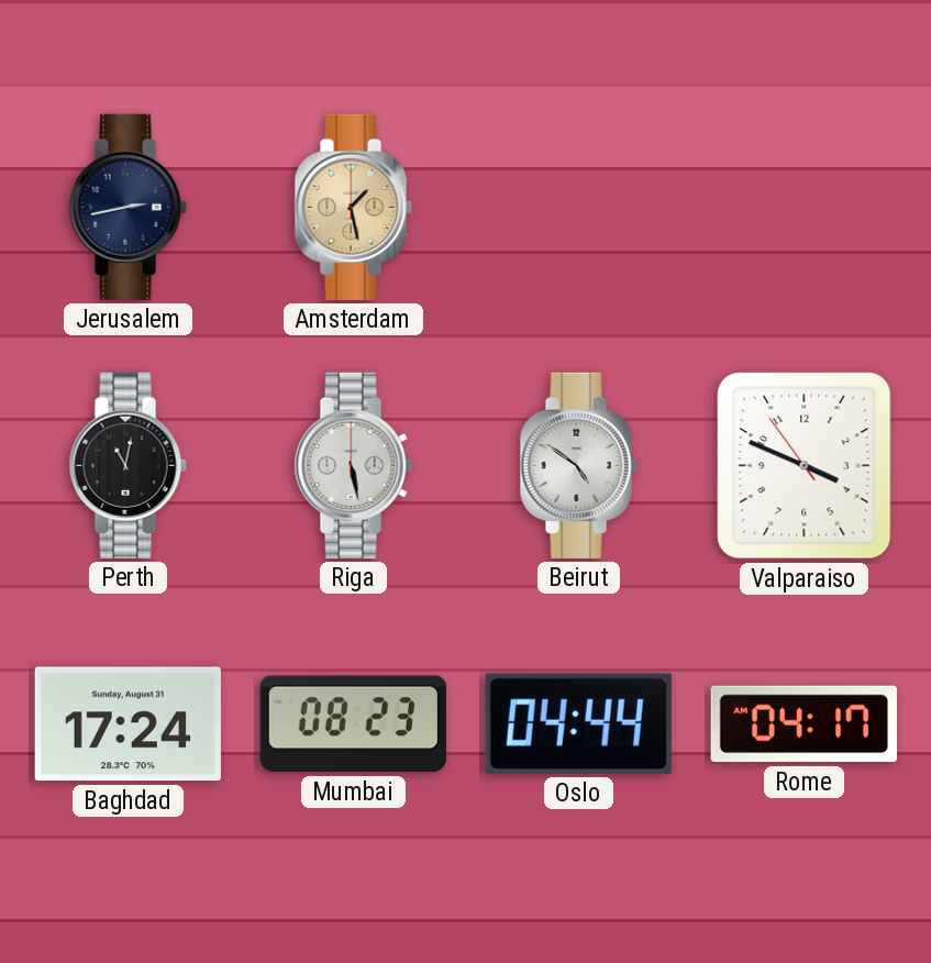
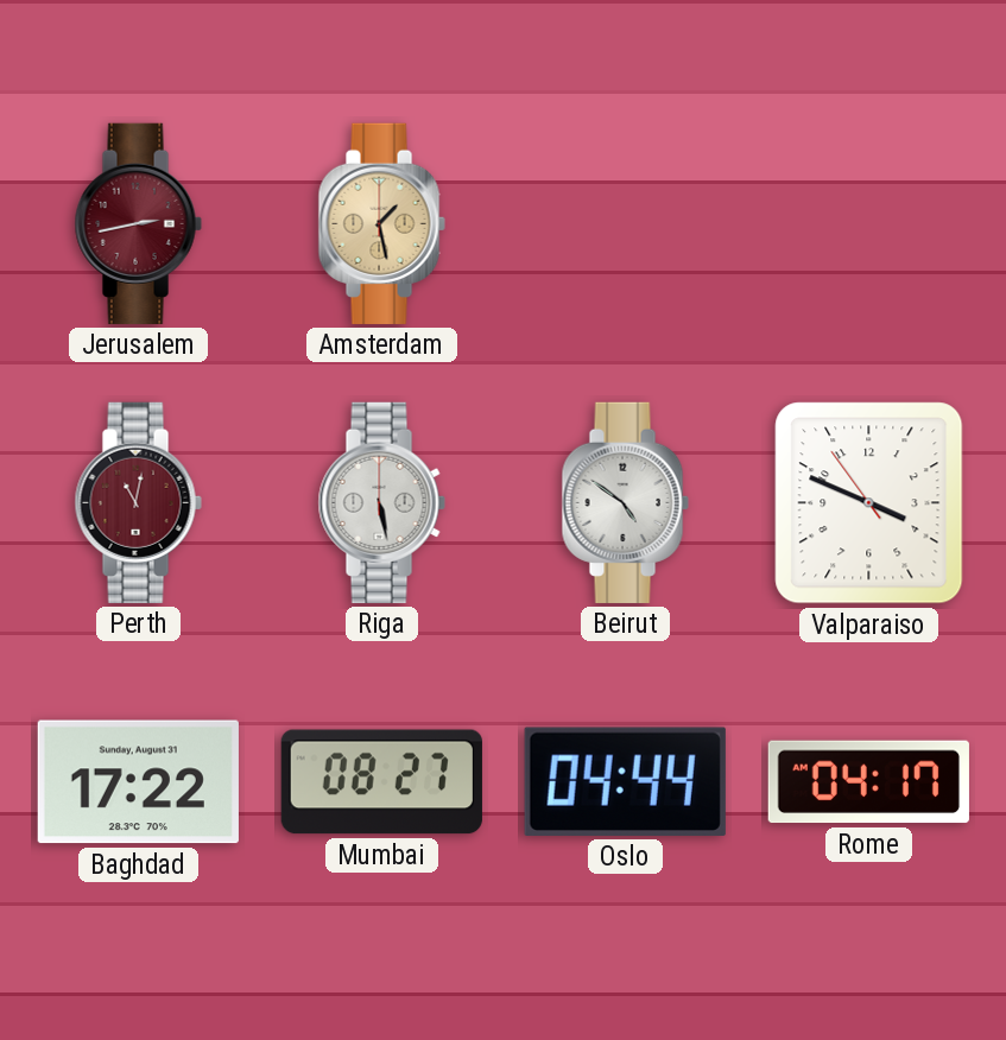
Jerusalem dial: navy -> burgundy (138, 223)
Perth dial: black -> burgundy (138, 502)
Baghdad: 17:24 -> 17:22 (138, 782)
Mumbai: 08:23 -> 08:27 (381, 782)
